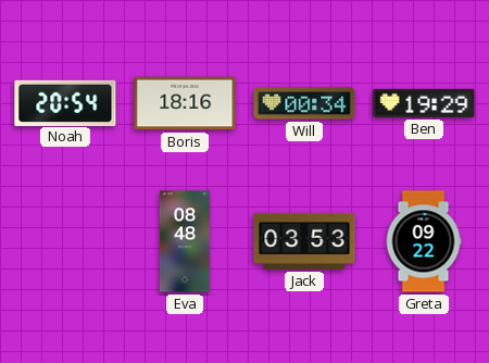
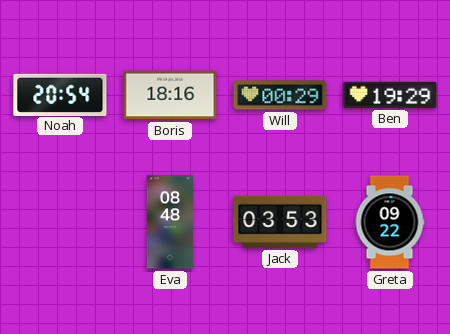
Will: 00:34 -> 00:29 (280, 95)
